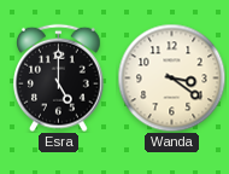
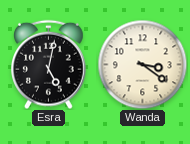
Esra: 5:00 -> 5:02 (49, 64)
